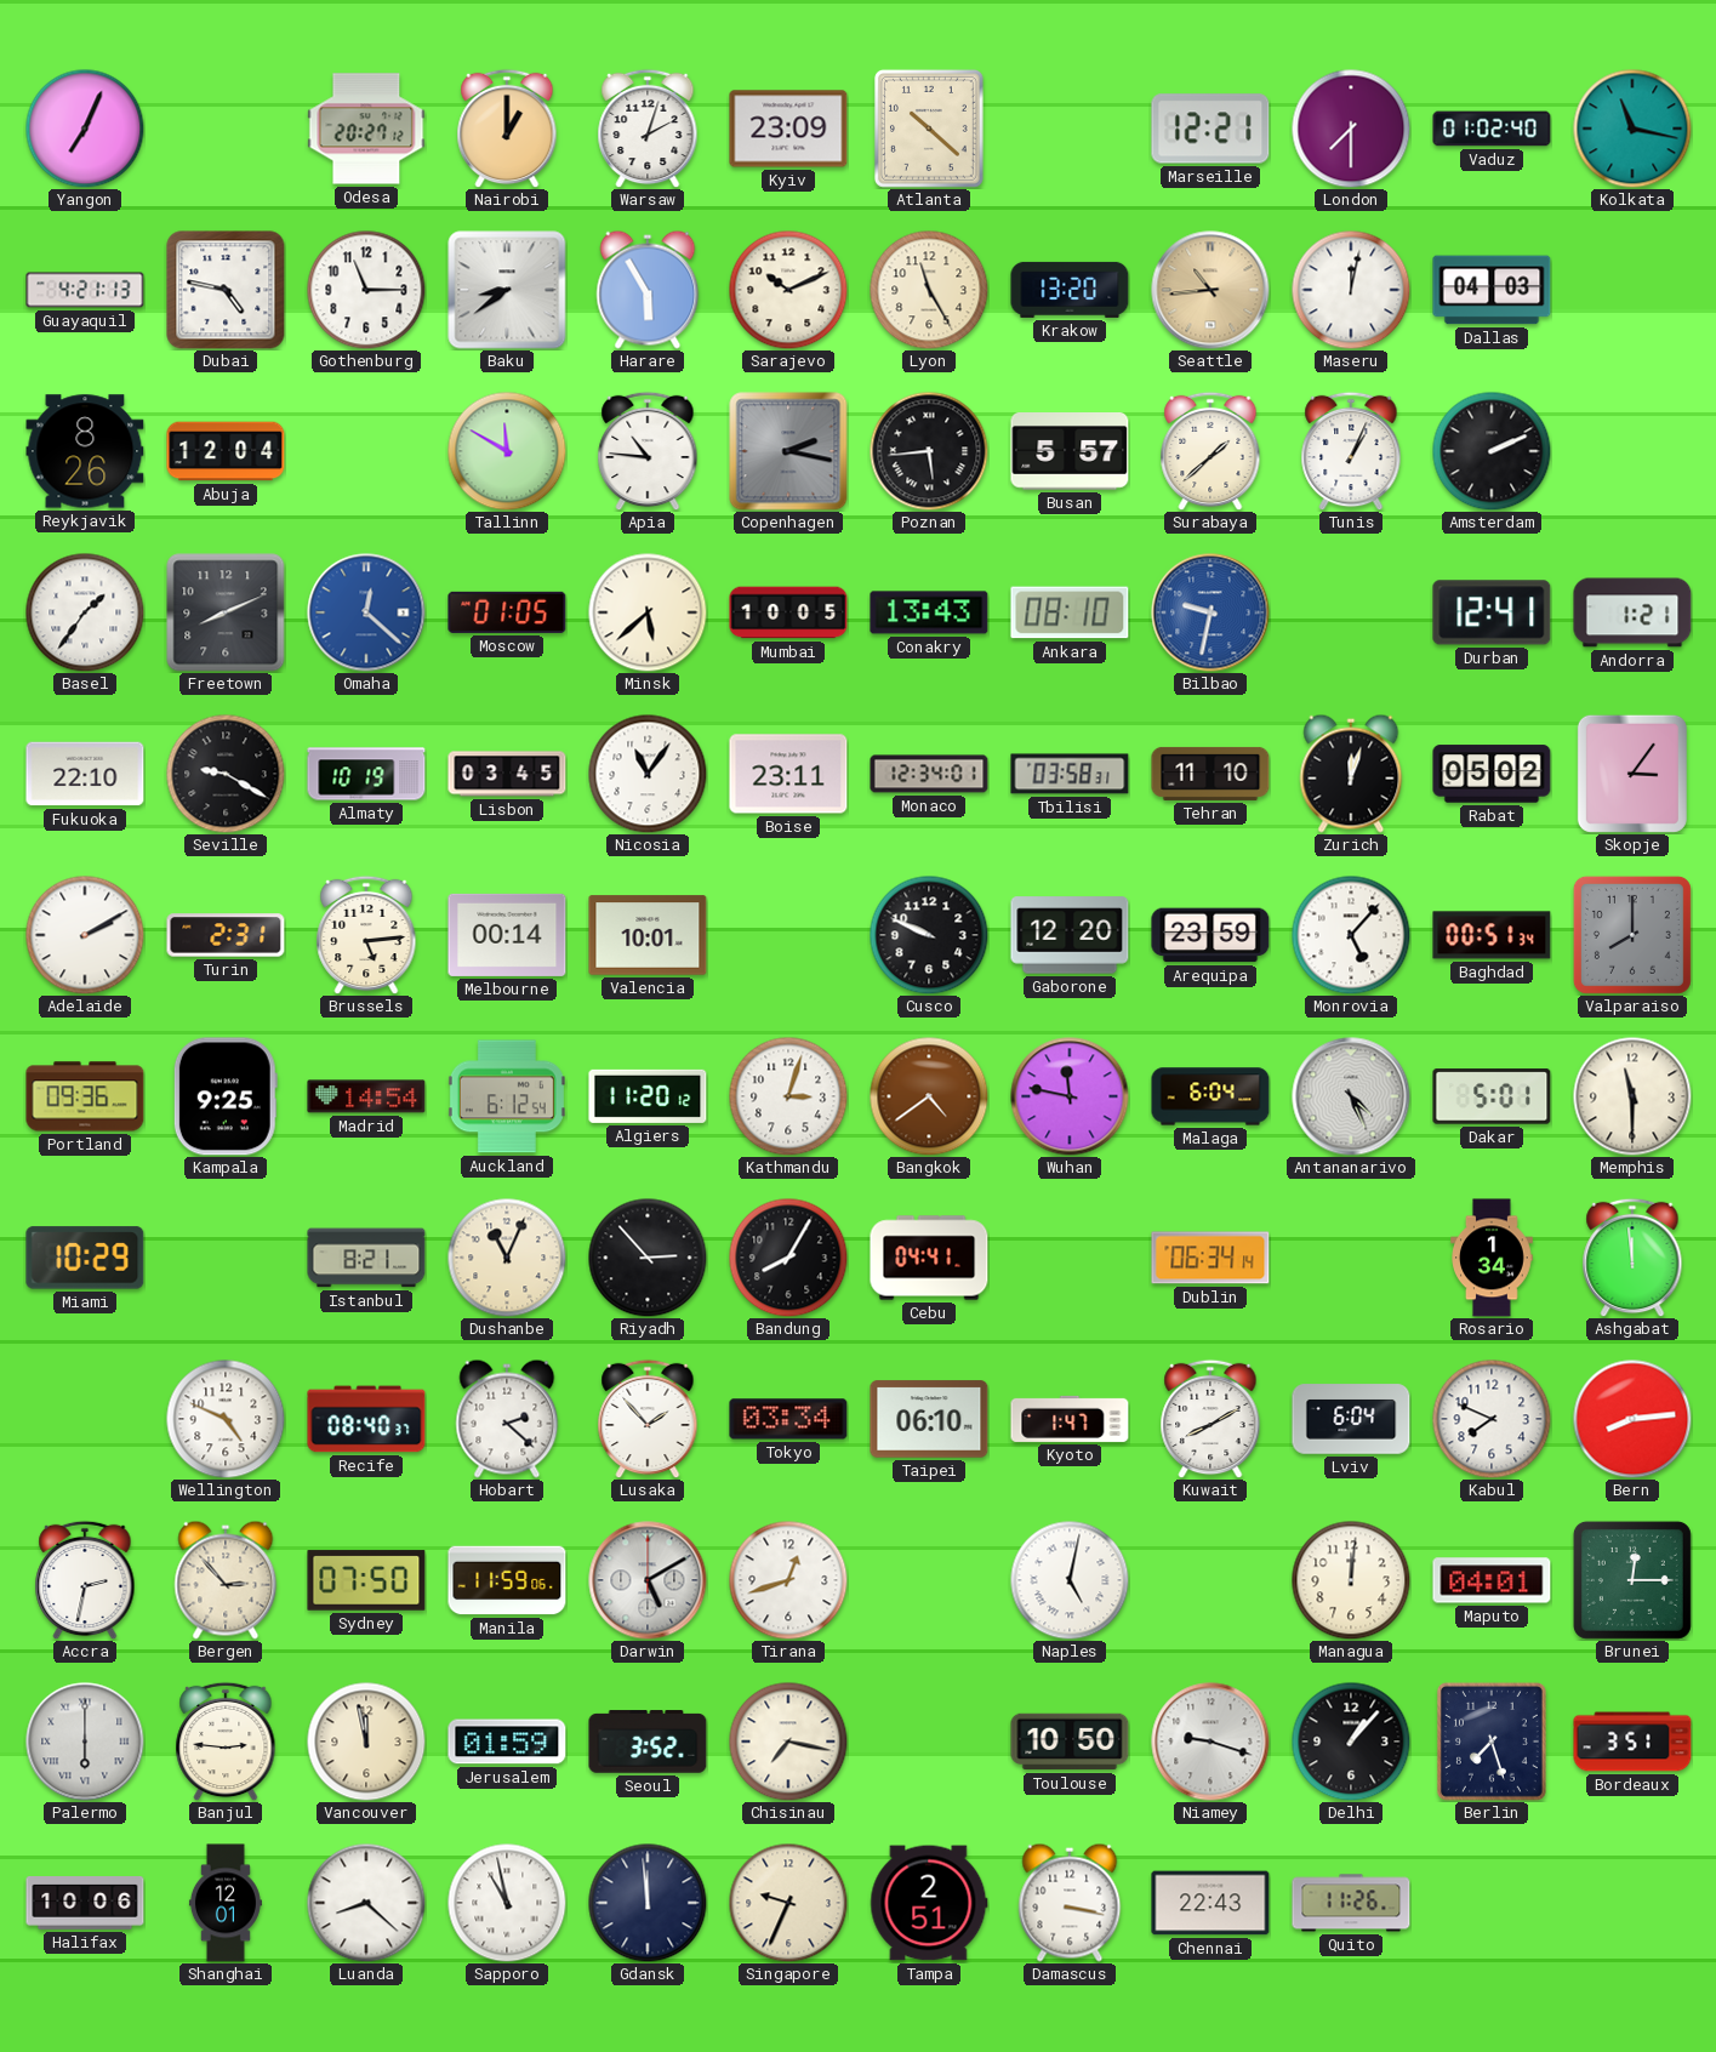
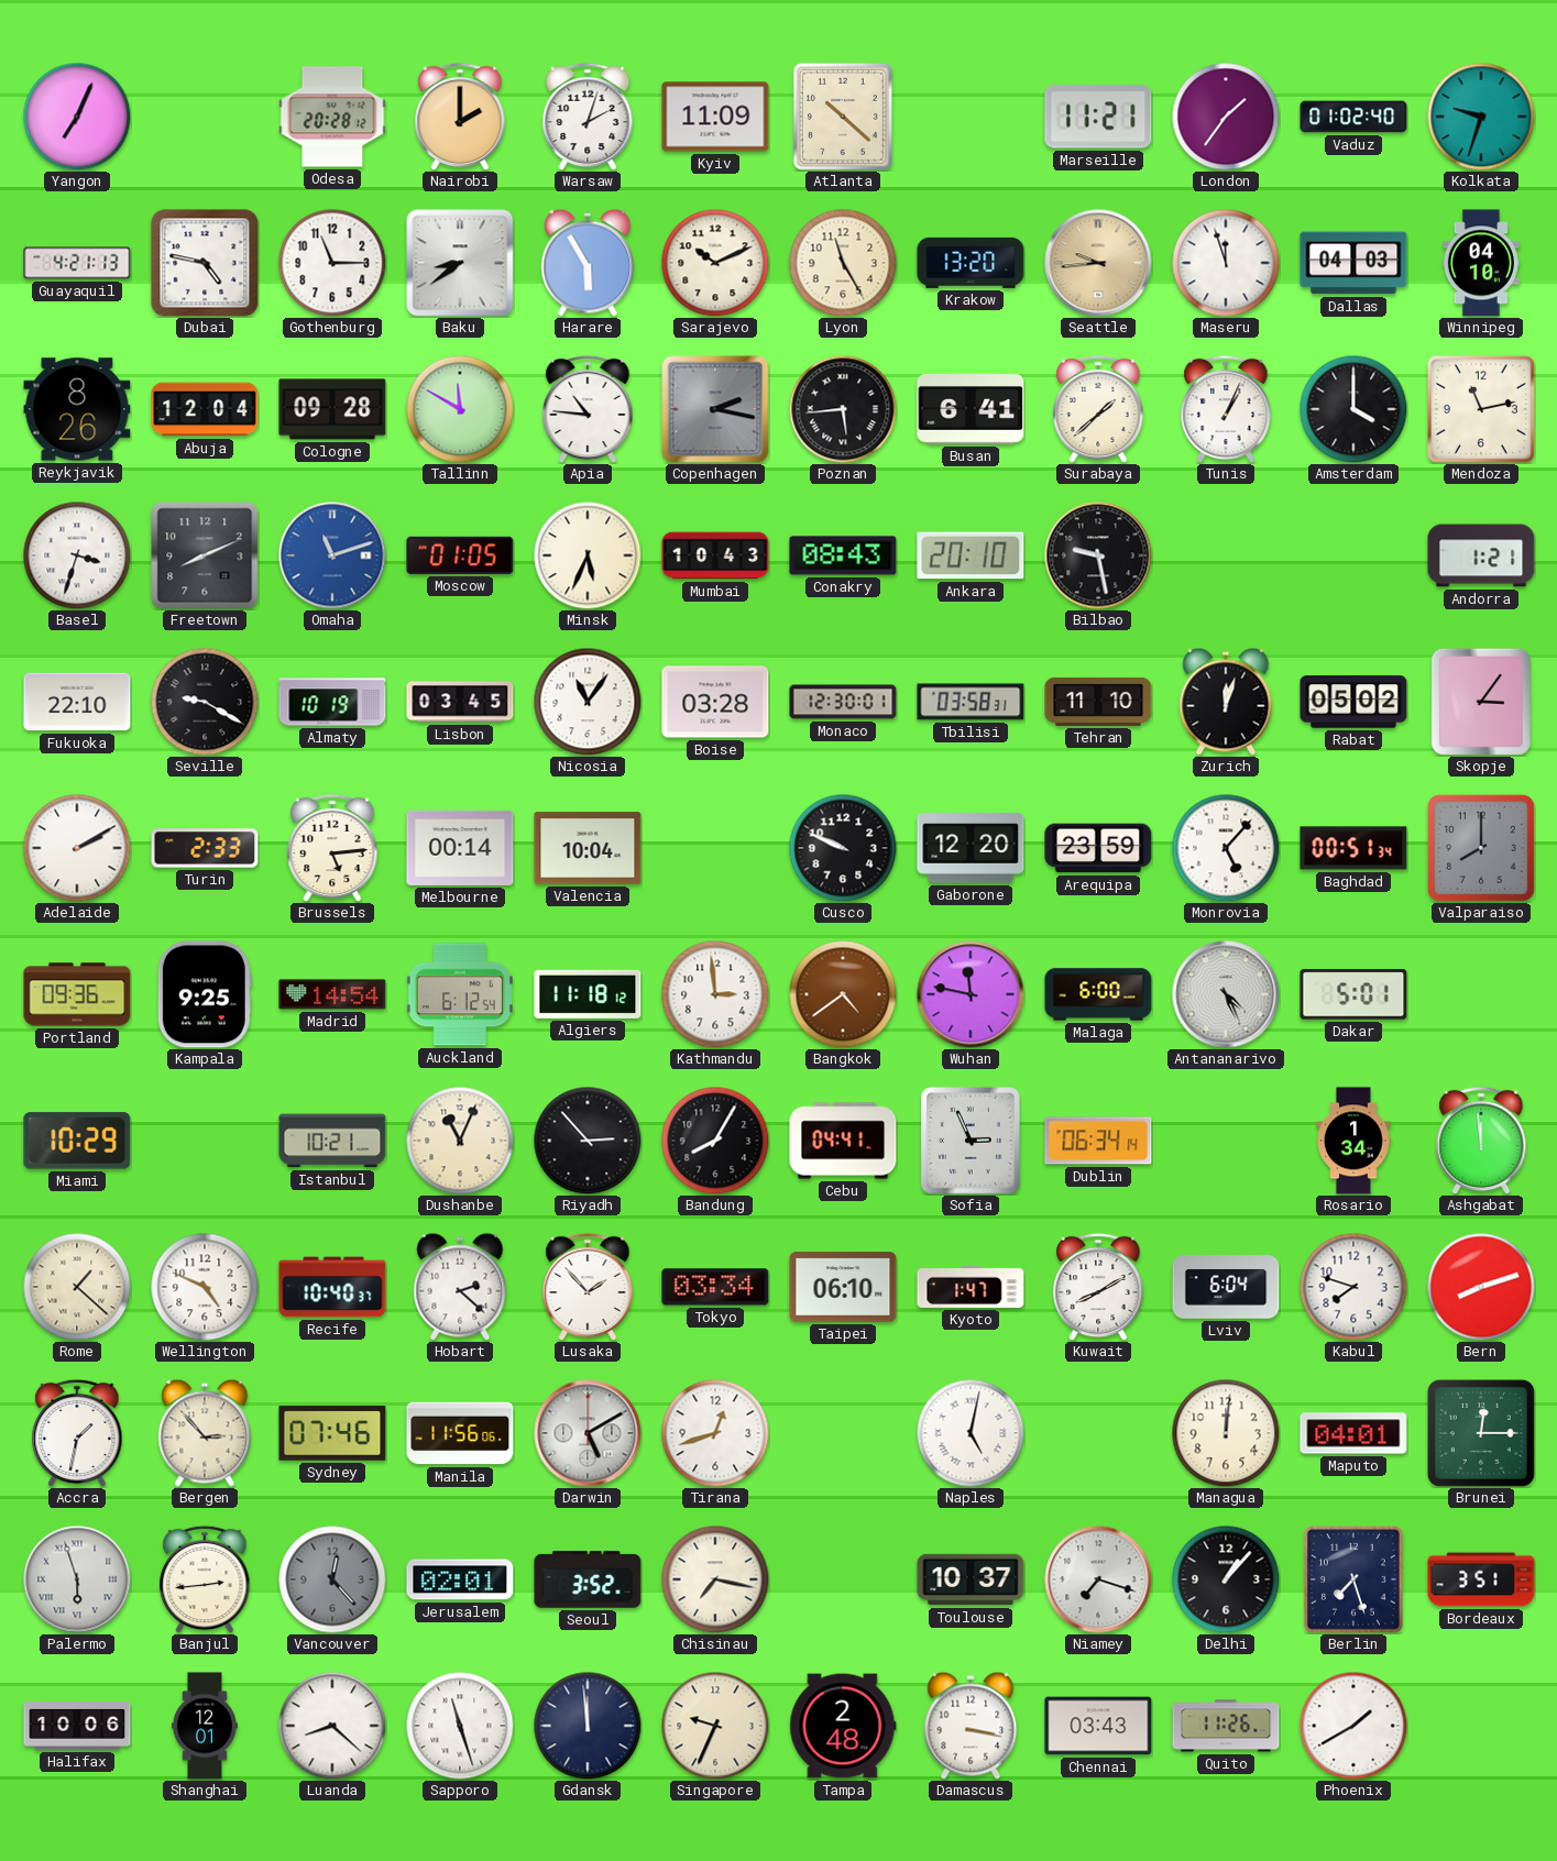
Odesa: 20:27 -> 20:28 (332, 117)
Nairobi: 1:00 -> 2:00 (460, 117)
Kyiv: 23:09 -> 11:09 (715, 117)
Marseille: 12:21 -> 11:21 (1098, 117)
London: 7:30 -> 1:36 (1226, 117)
Kolkata: 11:17 -> 9:33 (1481, 117)
Seattle: 10:44 -> 9:44 (1098, 263)
Maseru: 12:02 -> 11:57 (1226, 263)
Winnipeg: none -> 04:10 (1481, 263)
Cologne: none -> 09:28 (332, 409)
Busan: 5:57 -> 6:41 (971, 409)
Amsterdam: 2:11 -> 4:00 (1353, 409)
Mendoza: none -> 11:13 (1481, 409)
Basel: 1:36 -> 3:33 (77, 555)
Omaha: 12:22 -> 11:12 (332, 555)
Minsk: 5:38 -> 5:34 (588, 555)
Mumbai: 10:05 -> 10:43 (715, 555)
Conakry: 13:43 -> 08:43 (843, 555)
Ankara: 08:10 -> 20:10 (971, 555)
Bilbao: 9:32 -> 9:28 (1098, 555)
Bilbao dial: blue -> black (1098, 555)
Durban: 12:41 -> none (1492, 612)
Boise: 23:11 -> 03:28 (715, 702)
Monaco: 12:34 -> 12:30 (843, 702)
Turin: 2:31 -> 2:33 (205, 848)
Valencia: 10:01 -> 10:04 (588, 848)
Algiers: 11:20 -> 11:18 (588, 994)
Kathmandu: 3:03 -> 2:59 (715, 994)
Malaga: 6:04 -> 6:00 (1098, 994)
Memphis: 11:30 -> none (1632, 1096)
Istanbul: 8:21 -> 10:21 (332, 1141)
Sofia: none -> 2:56 (971, 1141)
Rome: none -> 1:22 (77, 1287)
Recife: 08:40 -> 10:40 (332, 1287)
Kabul: 7:49 -> 7:48 (1353, 1287)
Bern: 8:14 -> 8:12 (1481, 1287)
Accra: 2:32 -> 1:32 (77, 1433)
Sydney: 07:50 -> 07:46 (332, 1433)
Manila: 11:59 -> 11:56 (460, 1433)
Palermo: 6:00 -> 5:57 (77, 1579)
Banjul: 2:46 -> 2:44 (205, 1579)
Vancouver: 11:58 -> 12:23 (332, 1579)
Vancouver dial: cream -> grey (332, 1579)
Jerusalem: 01:59 -> 02:01 (460, 1579)
Toulouse: 10:50 -> 10:37 (971, 1579)
Niamey: 9:18 -> 7:18 (1098, 1579)
Sapporo: 10:58 -> 11:27 (460, 1726)
Tampa: 2:51 -> 2:48 (843, 1726)
Chennai: 22:43 -> 03:43 (1098, 1726)
Phoenix: none -> 1:40 (1353, 1726)
